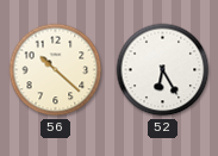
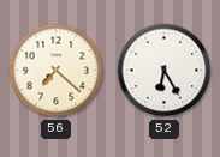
56: 10:22 -> 7:22 (57, 71)
